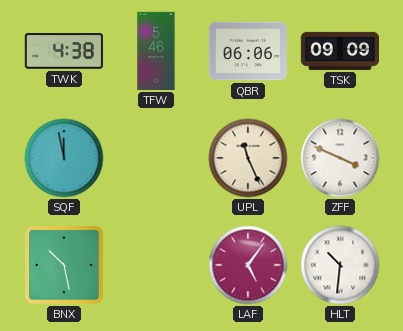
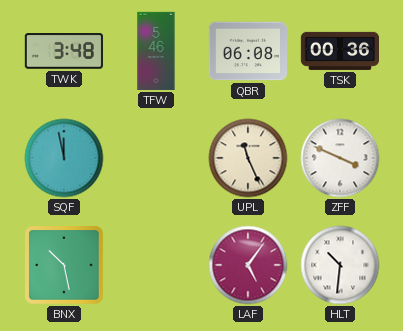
TWK: 4:38 -> 3:48 (63, 51)
QBR: 06:06 -> 06:08 (247, 51)
TSK: 09:09 -> 00:36 (339, 51)
